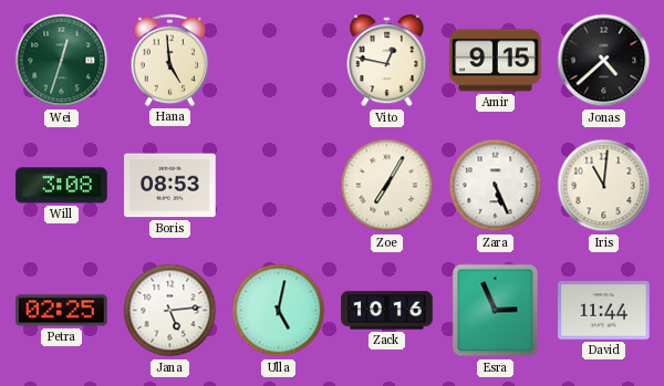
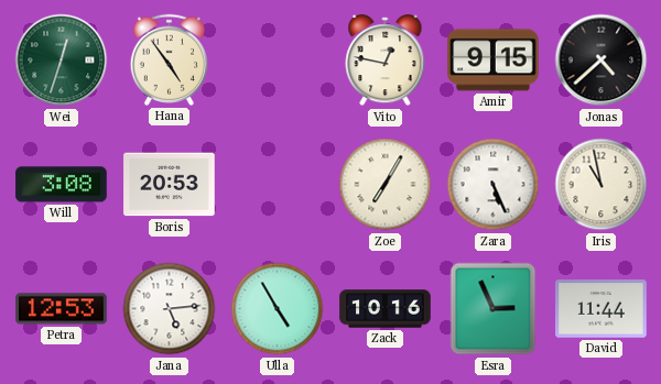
Hana: 4:59 -> 4:54 (169, 59)
Boris: 08:53 -> 20:53 (170, 185)
Iris: 11:01 -> 10:58 (602, 185)
Petra: 02:25 -> 12:53 (62, 309)
Ulla: 5:02 -> 4:55 (278, 309)
